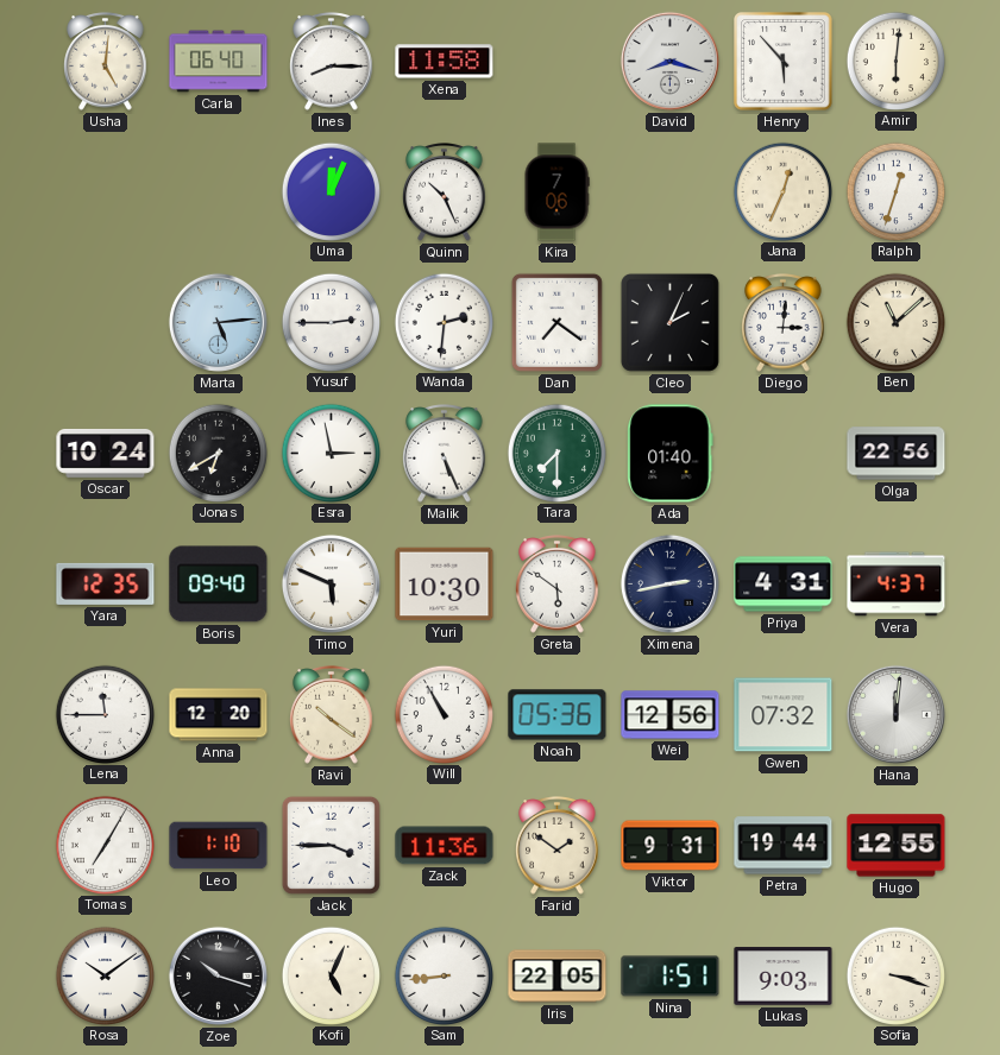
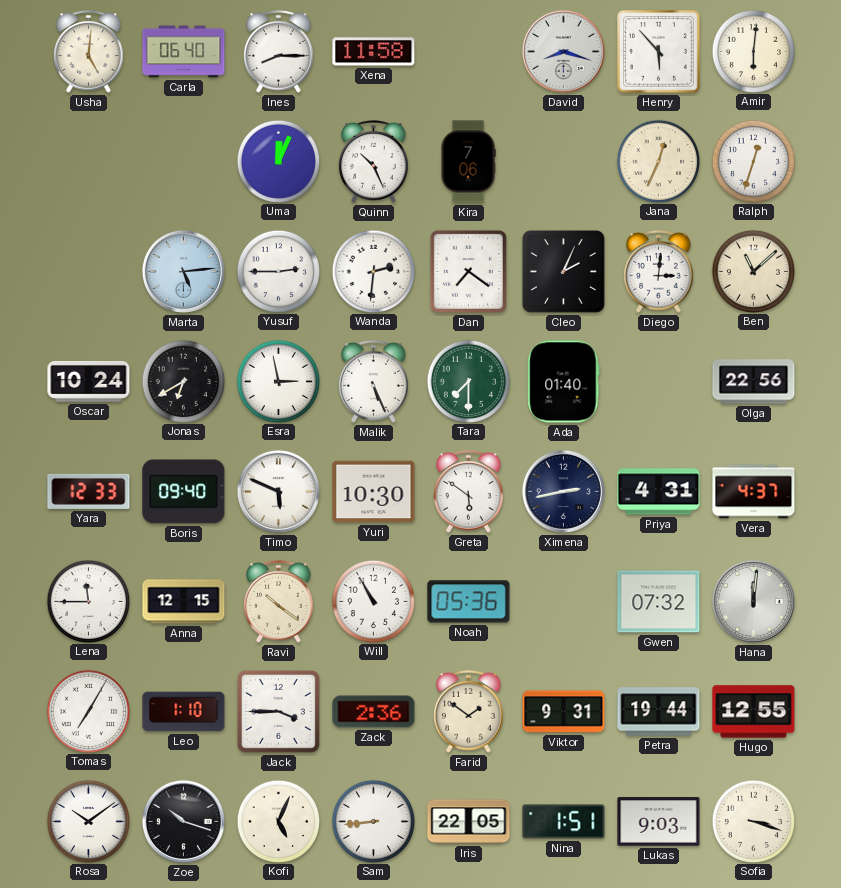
Yara: 12:35 -> 12:33 (89, 491)
Anna: 12:20 -> 12:15 (184, 602)
Wei: 12:56 -> none (671, 715)
Zack: 11:36 -> 2:36 (374, 712)
